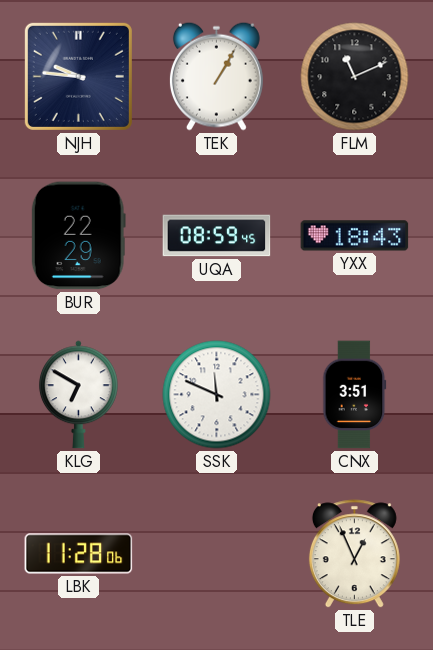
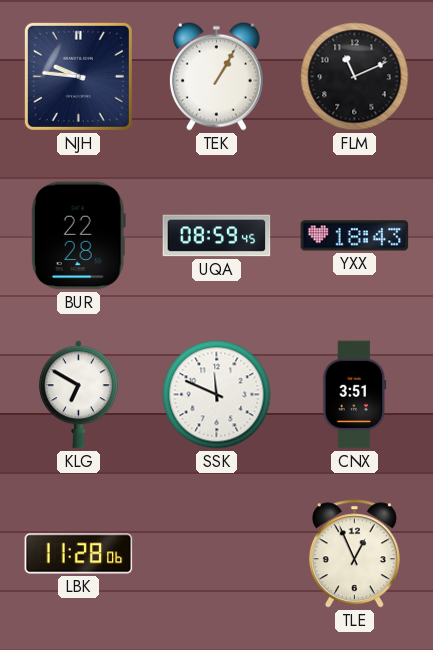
BUR: 22:29 -> 22:28 (78, 236)
